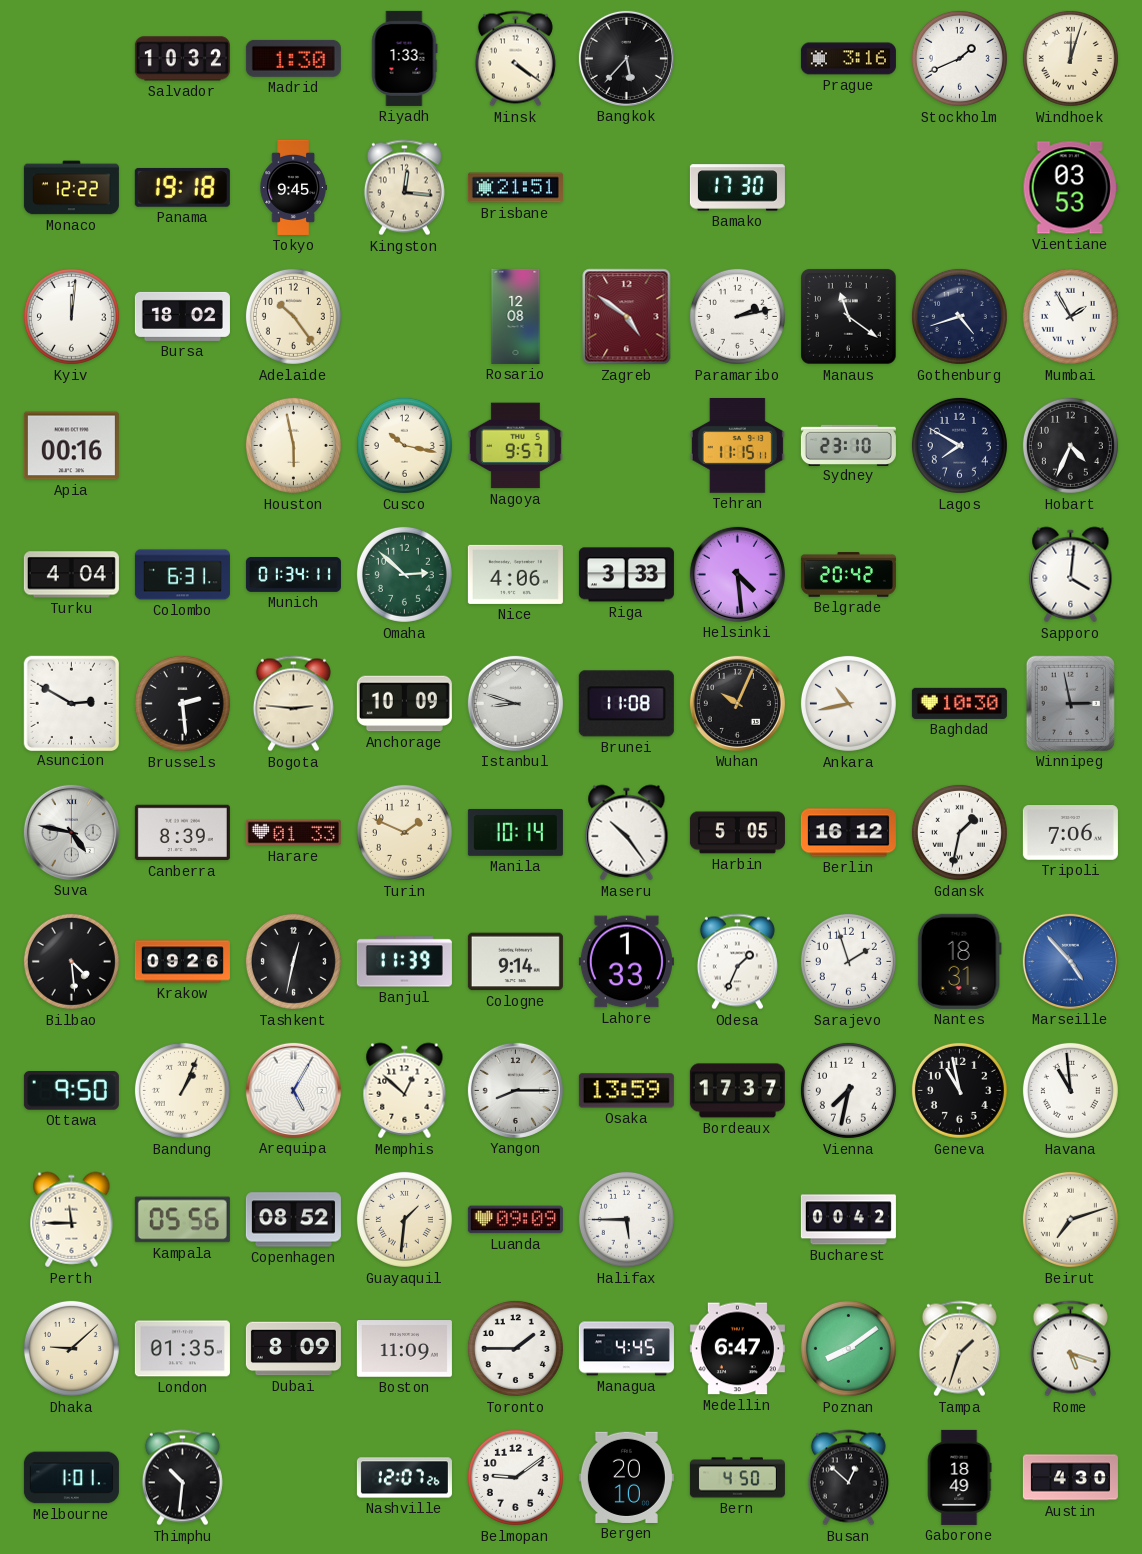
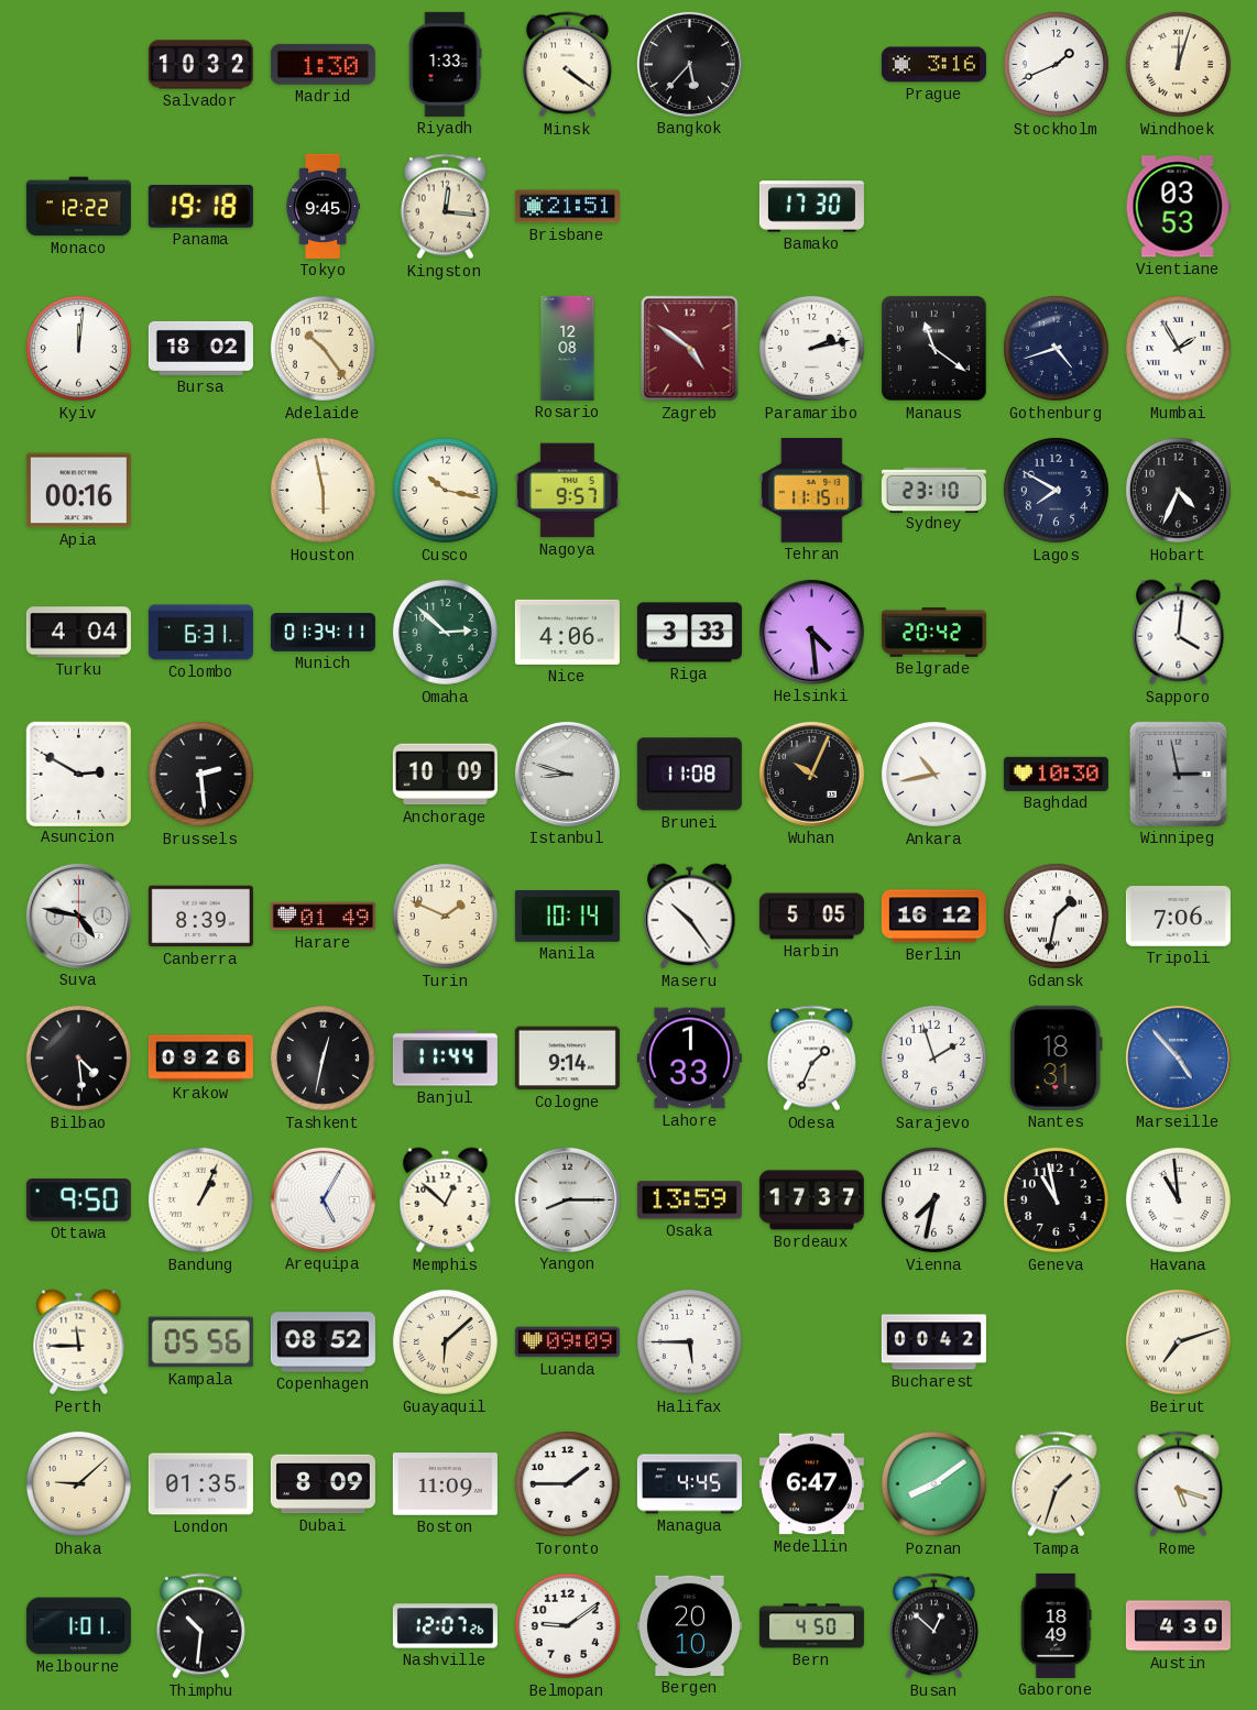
Bogota: 2:46 -> none (293, 704)
Harare: 01:33 -> 01:49 (323, 917)
Banjul: 11:39 -> 11:44 (445, 1059)
Guayaquil: 1:31 -> 6:08 (445, 1341)
